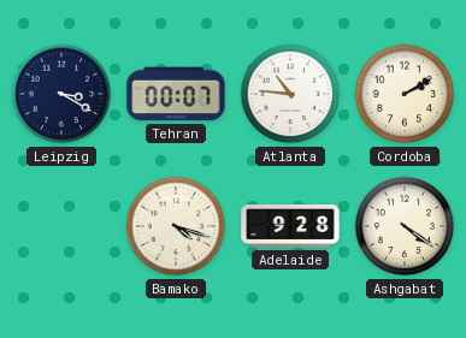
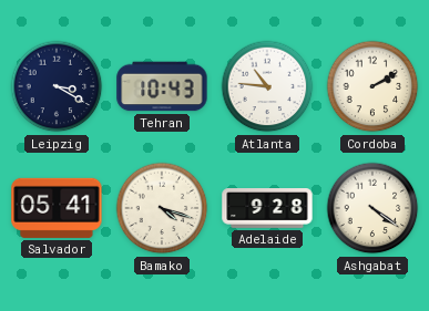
Tehran: 00:07 -> 10:43 (162, 86)
Salvador: none -> 05:41 (57, 208)
